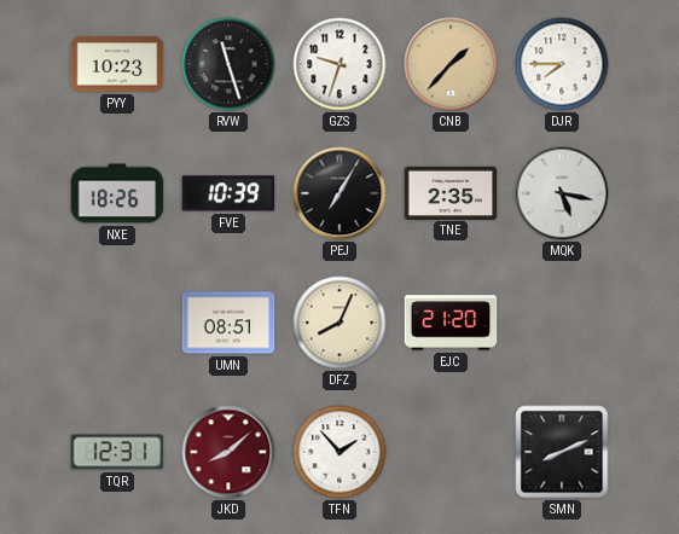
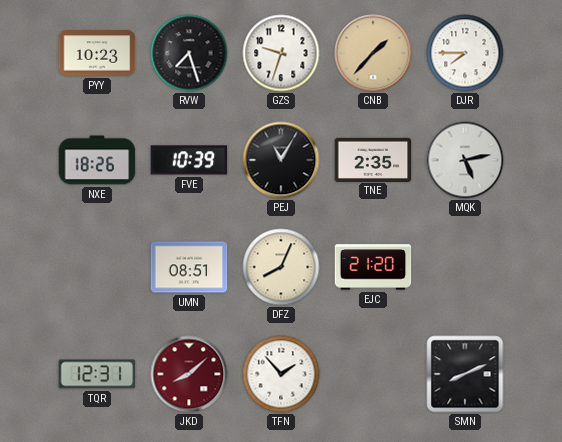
RVW: 11:27 -> 7:27 (189, 53)
PEJ: 7:05 -> 11:05 (281, 160)
MQK: 5:17 -> 5:13 (465, 160)
